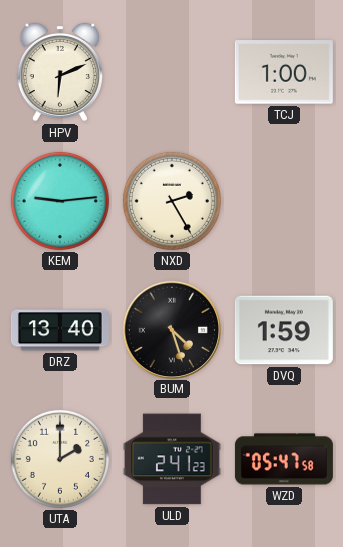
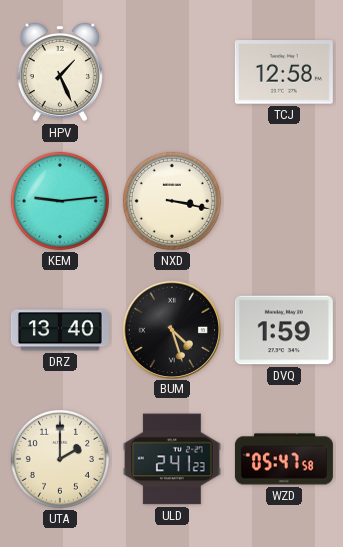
HPV: 6:11 -> 1:26 (60, 72)
TCJ: 1:00 -> 12:58 (284, 72)
NXD: 2:25 -> 3:17 (172, 201)
